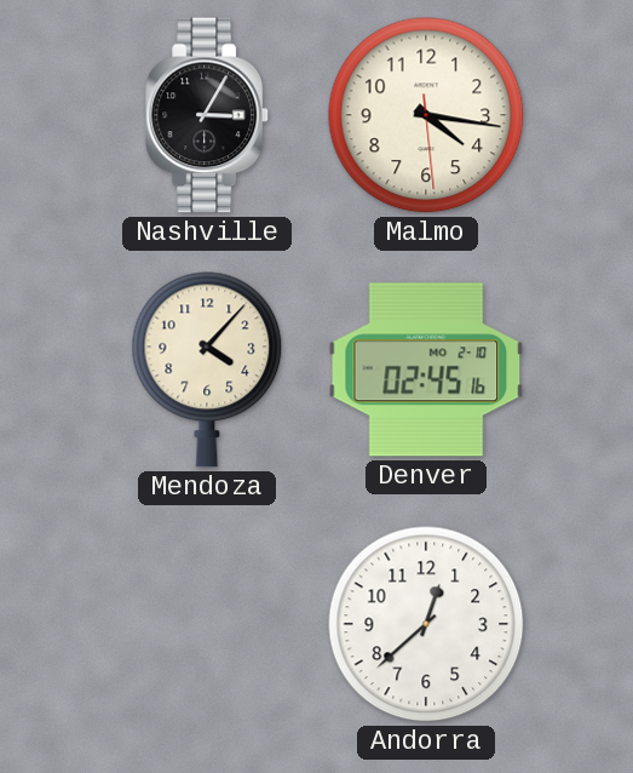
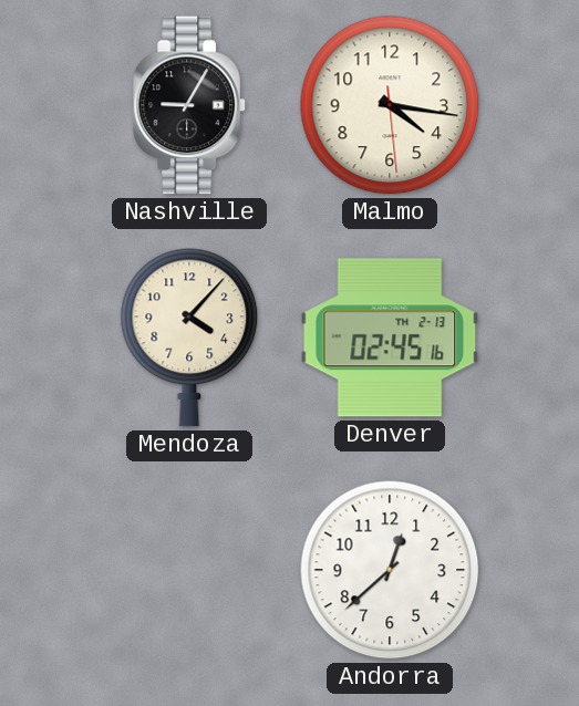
Nashville: 3:05 -> 9:05 (190, 105)
Denver date: MO 2-10 -> TH 2-13 (390, 338)
